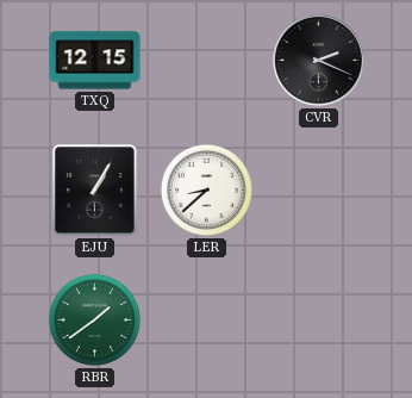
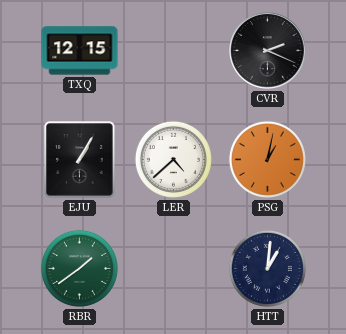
LER: 8:38 -> 4:38 (173, 159)
PSG: none -> 1:02 (267, 159)
HTT: none -> 1:01 (267, 268)
